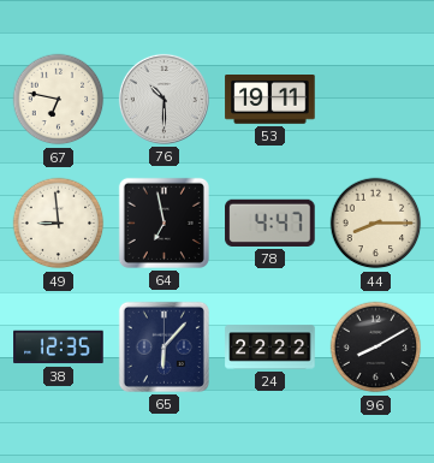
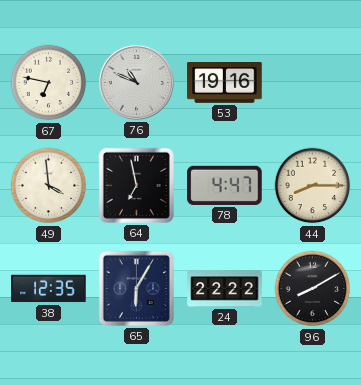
76: 10:30 -> 10:49 (136, 82)
53: 19:11 -> 19:16 (225, 83)
49: 8:59 -> 3:59 (49, 186)
65: 6:07 -> 6:05 (136, 288)
